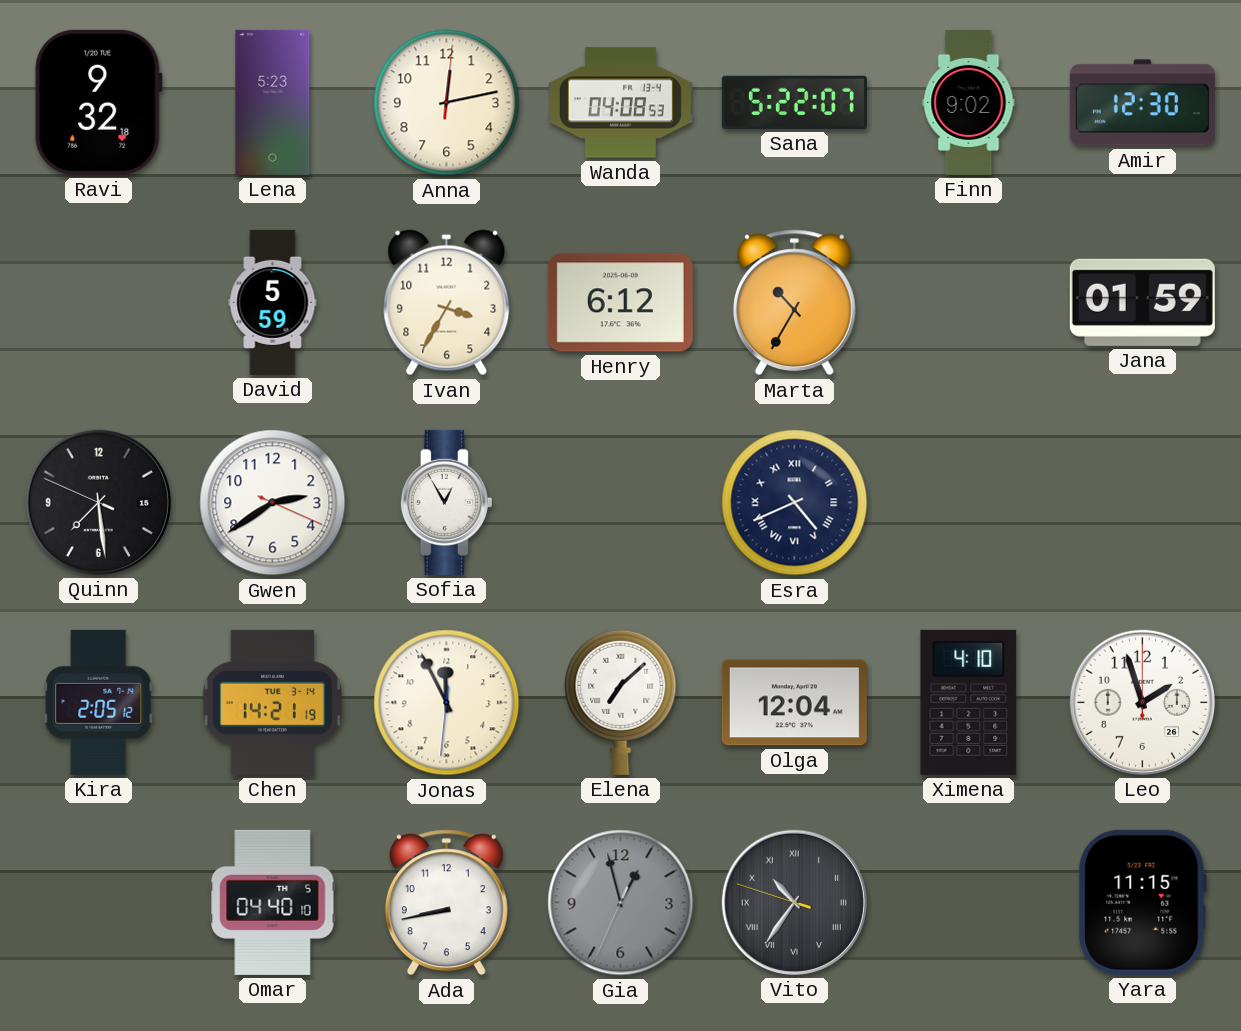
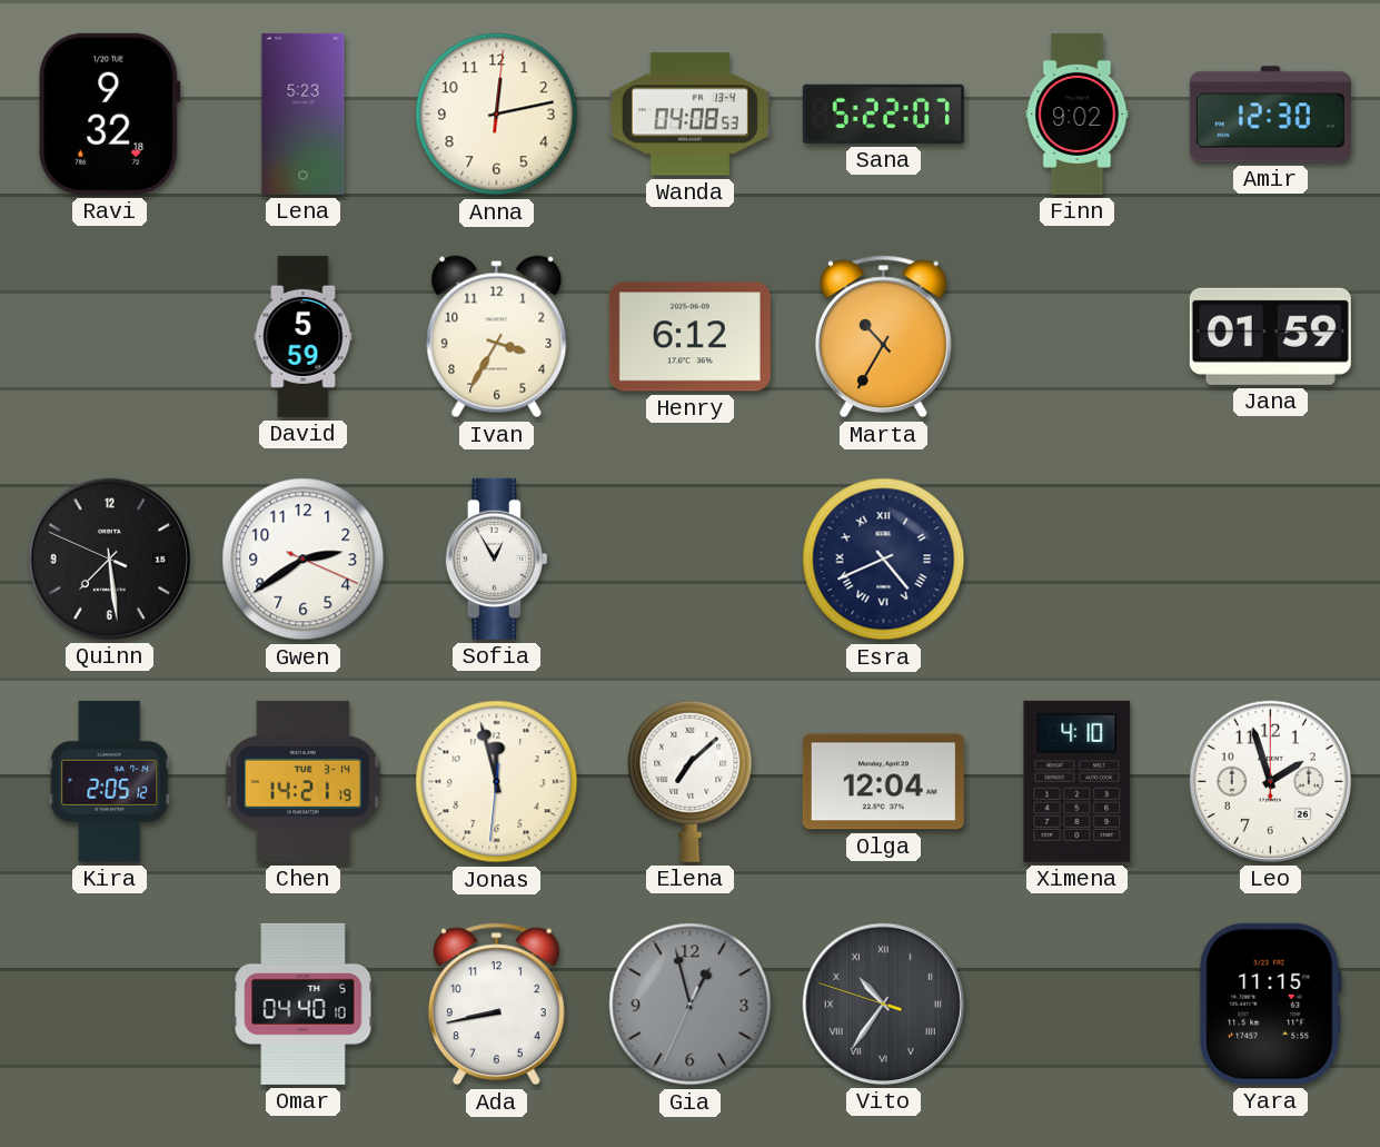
Jonas: 11:55 -> 11:57 (497, 782)
